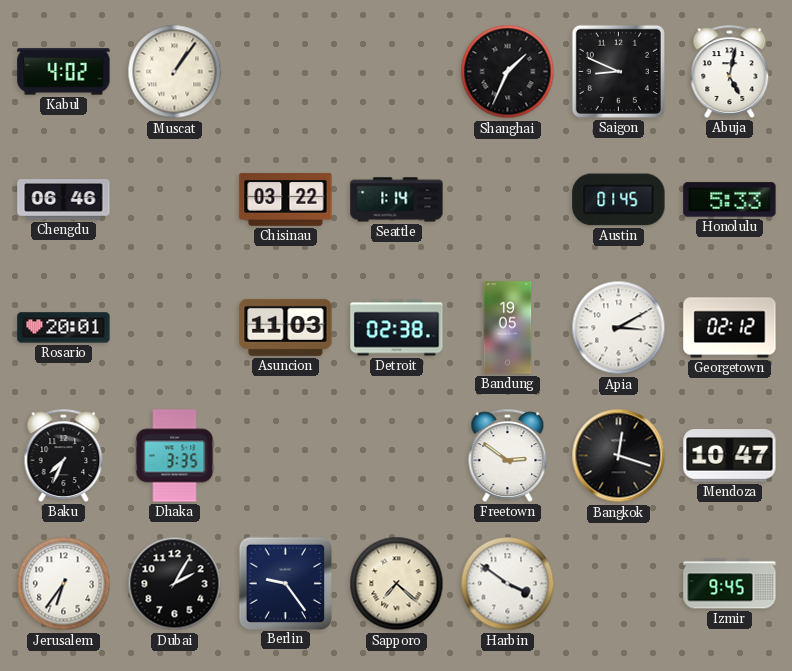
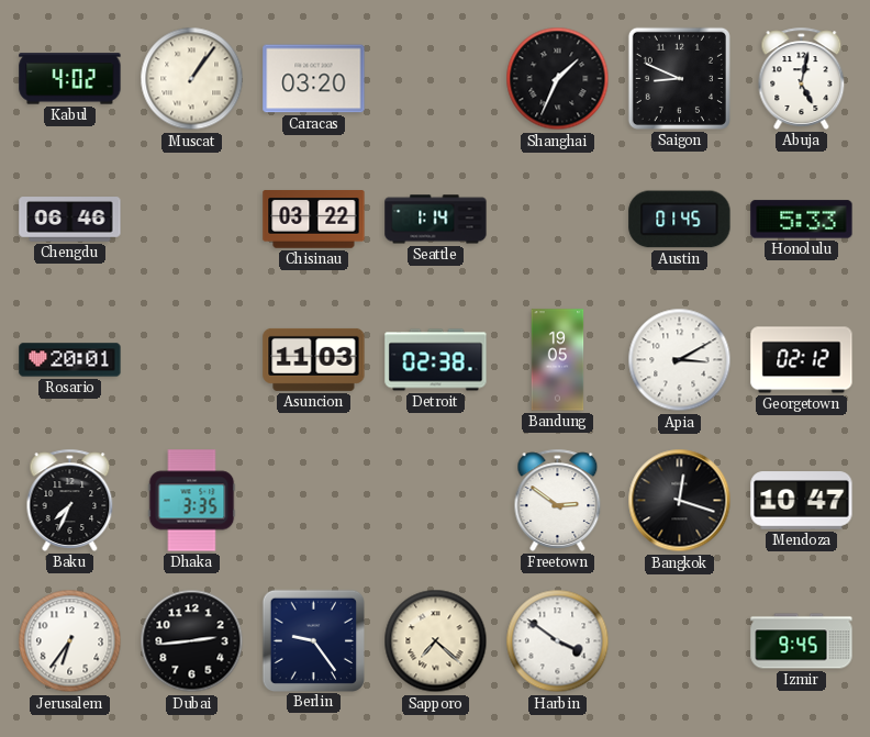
Caracas: none -> 03:20 (314, 79)
Dubai: 2:05 -> 2:44 (192, 641)
